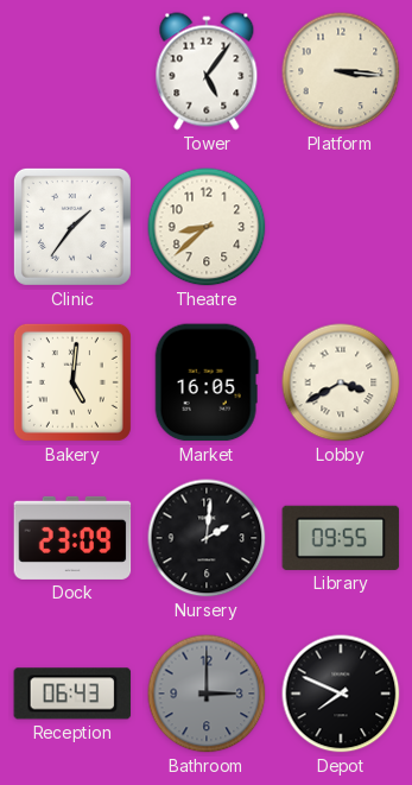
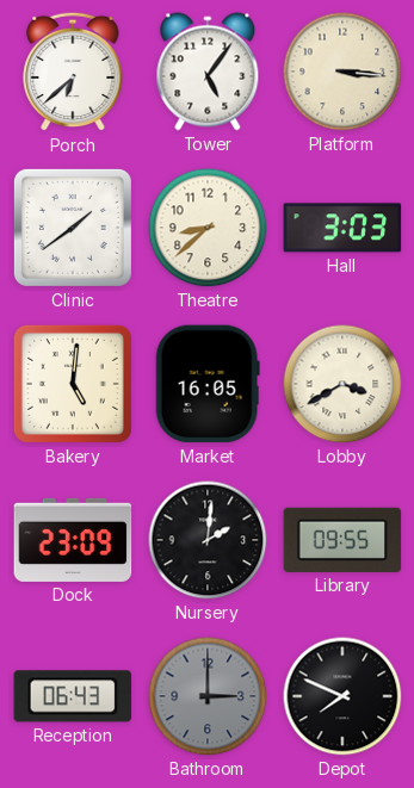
Porch: none -> 6:38 (73, 72)
Clinic: 1:36 -> 1:39 (73, 228)
Hall: none -> 3:03 (342, 228)
